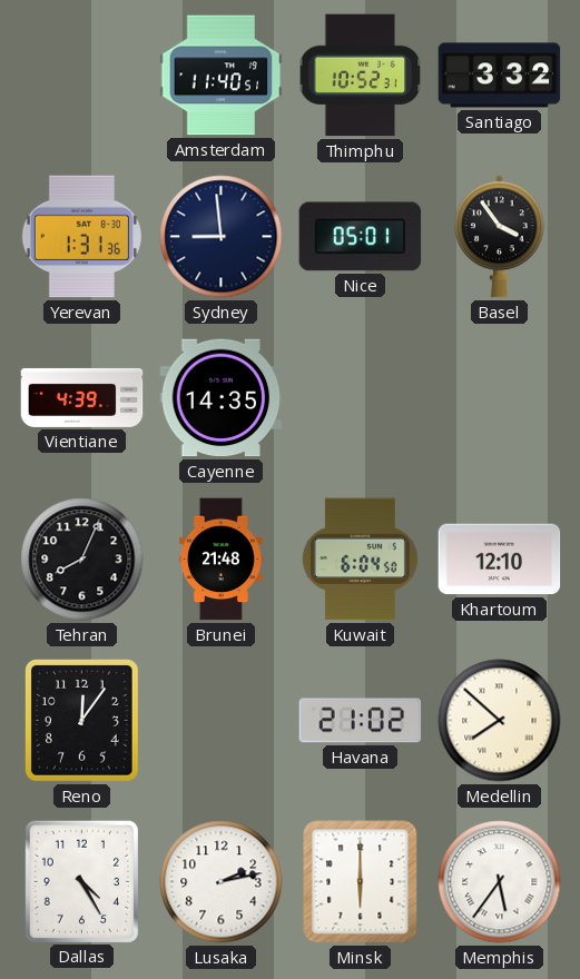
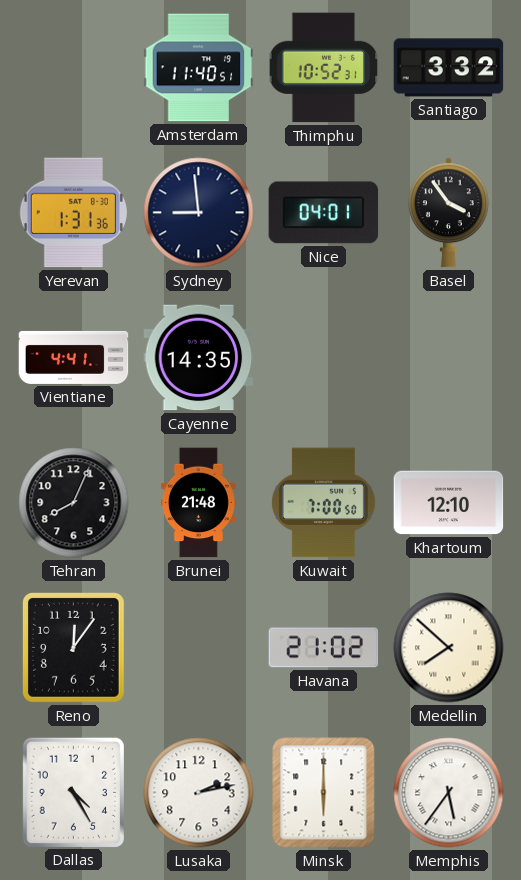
Nice: 05:01 -> 04:01 (324, 213)
Vientiane: 4:39 -> 4:41 (74, 357)
Kuwait: 6:04 -> 7:00 (323, 503)
